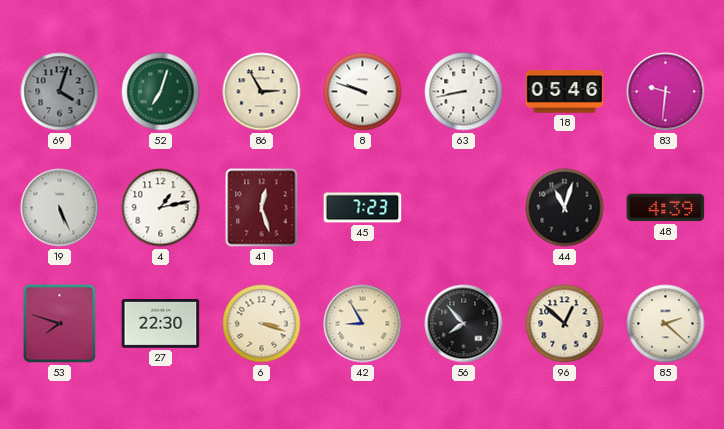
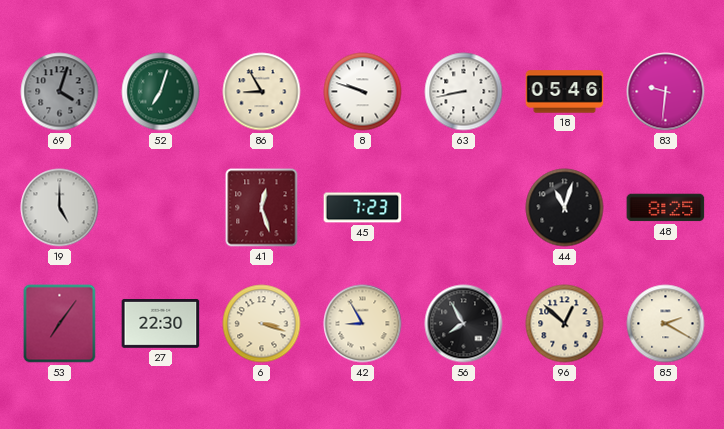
86: 2:55 -> 8:55 (262, 92)
19: 5:26 -> 5:00 (60, 208)
4: 1:13 -> none (161, 208)
48: 4:39 -> 8:25 (666, 208)
53: 7:48 -> 7:06 (60, 324)
56: 7:53 -> 7:55 (464, 324)
85: 2:22 -> 2:20 (666, 324)
